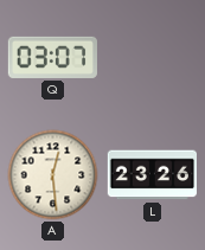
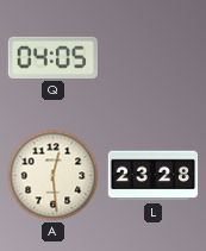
Q: 03:07 -> 04:05 (52, 57)
L: 23:26 -> 23:28 (152, 176)
